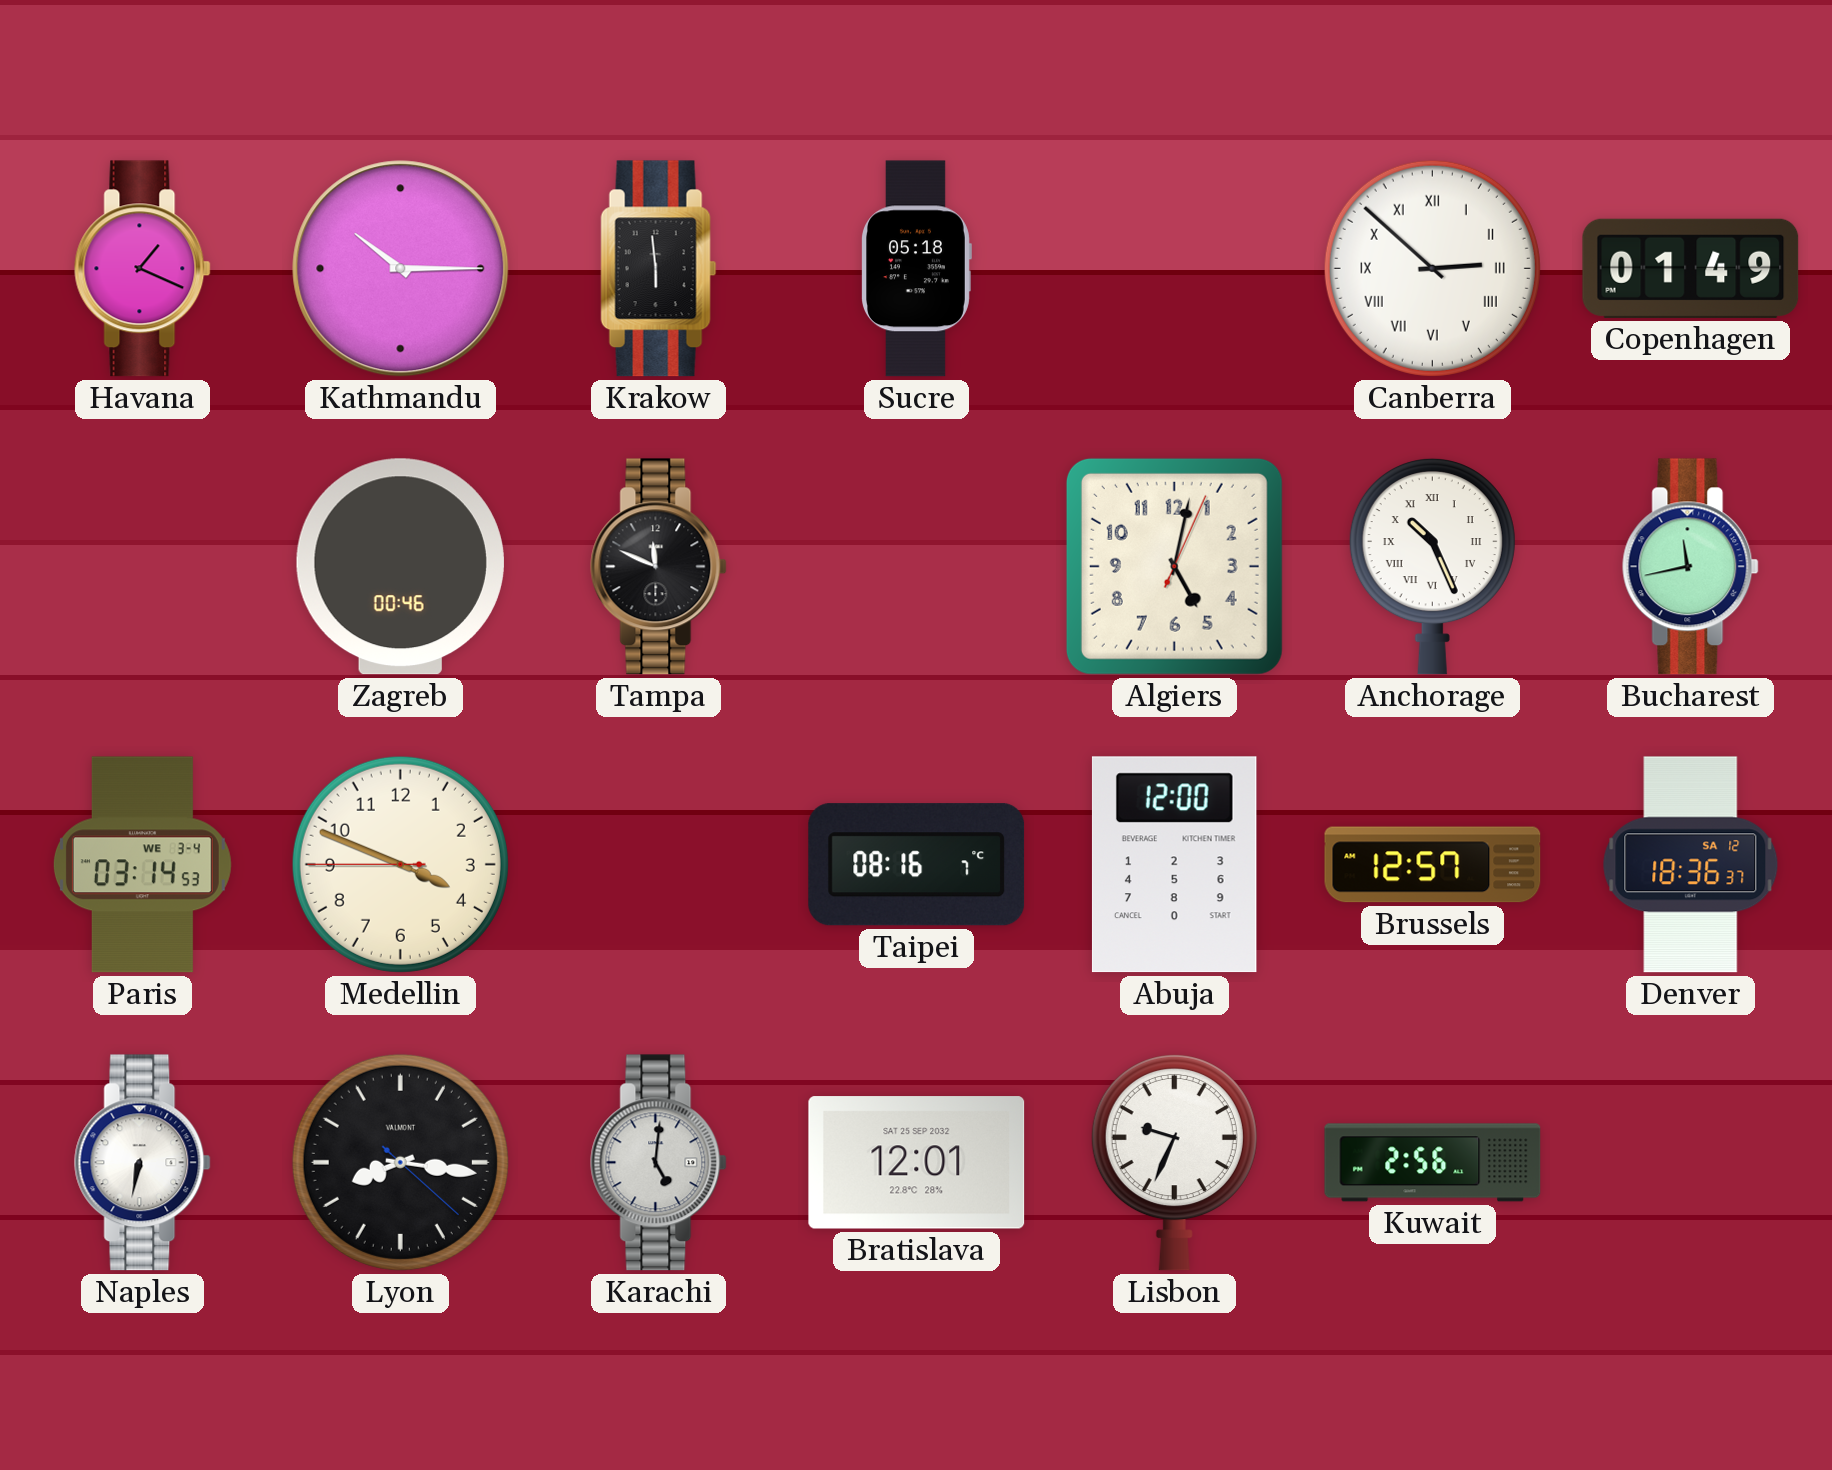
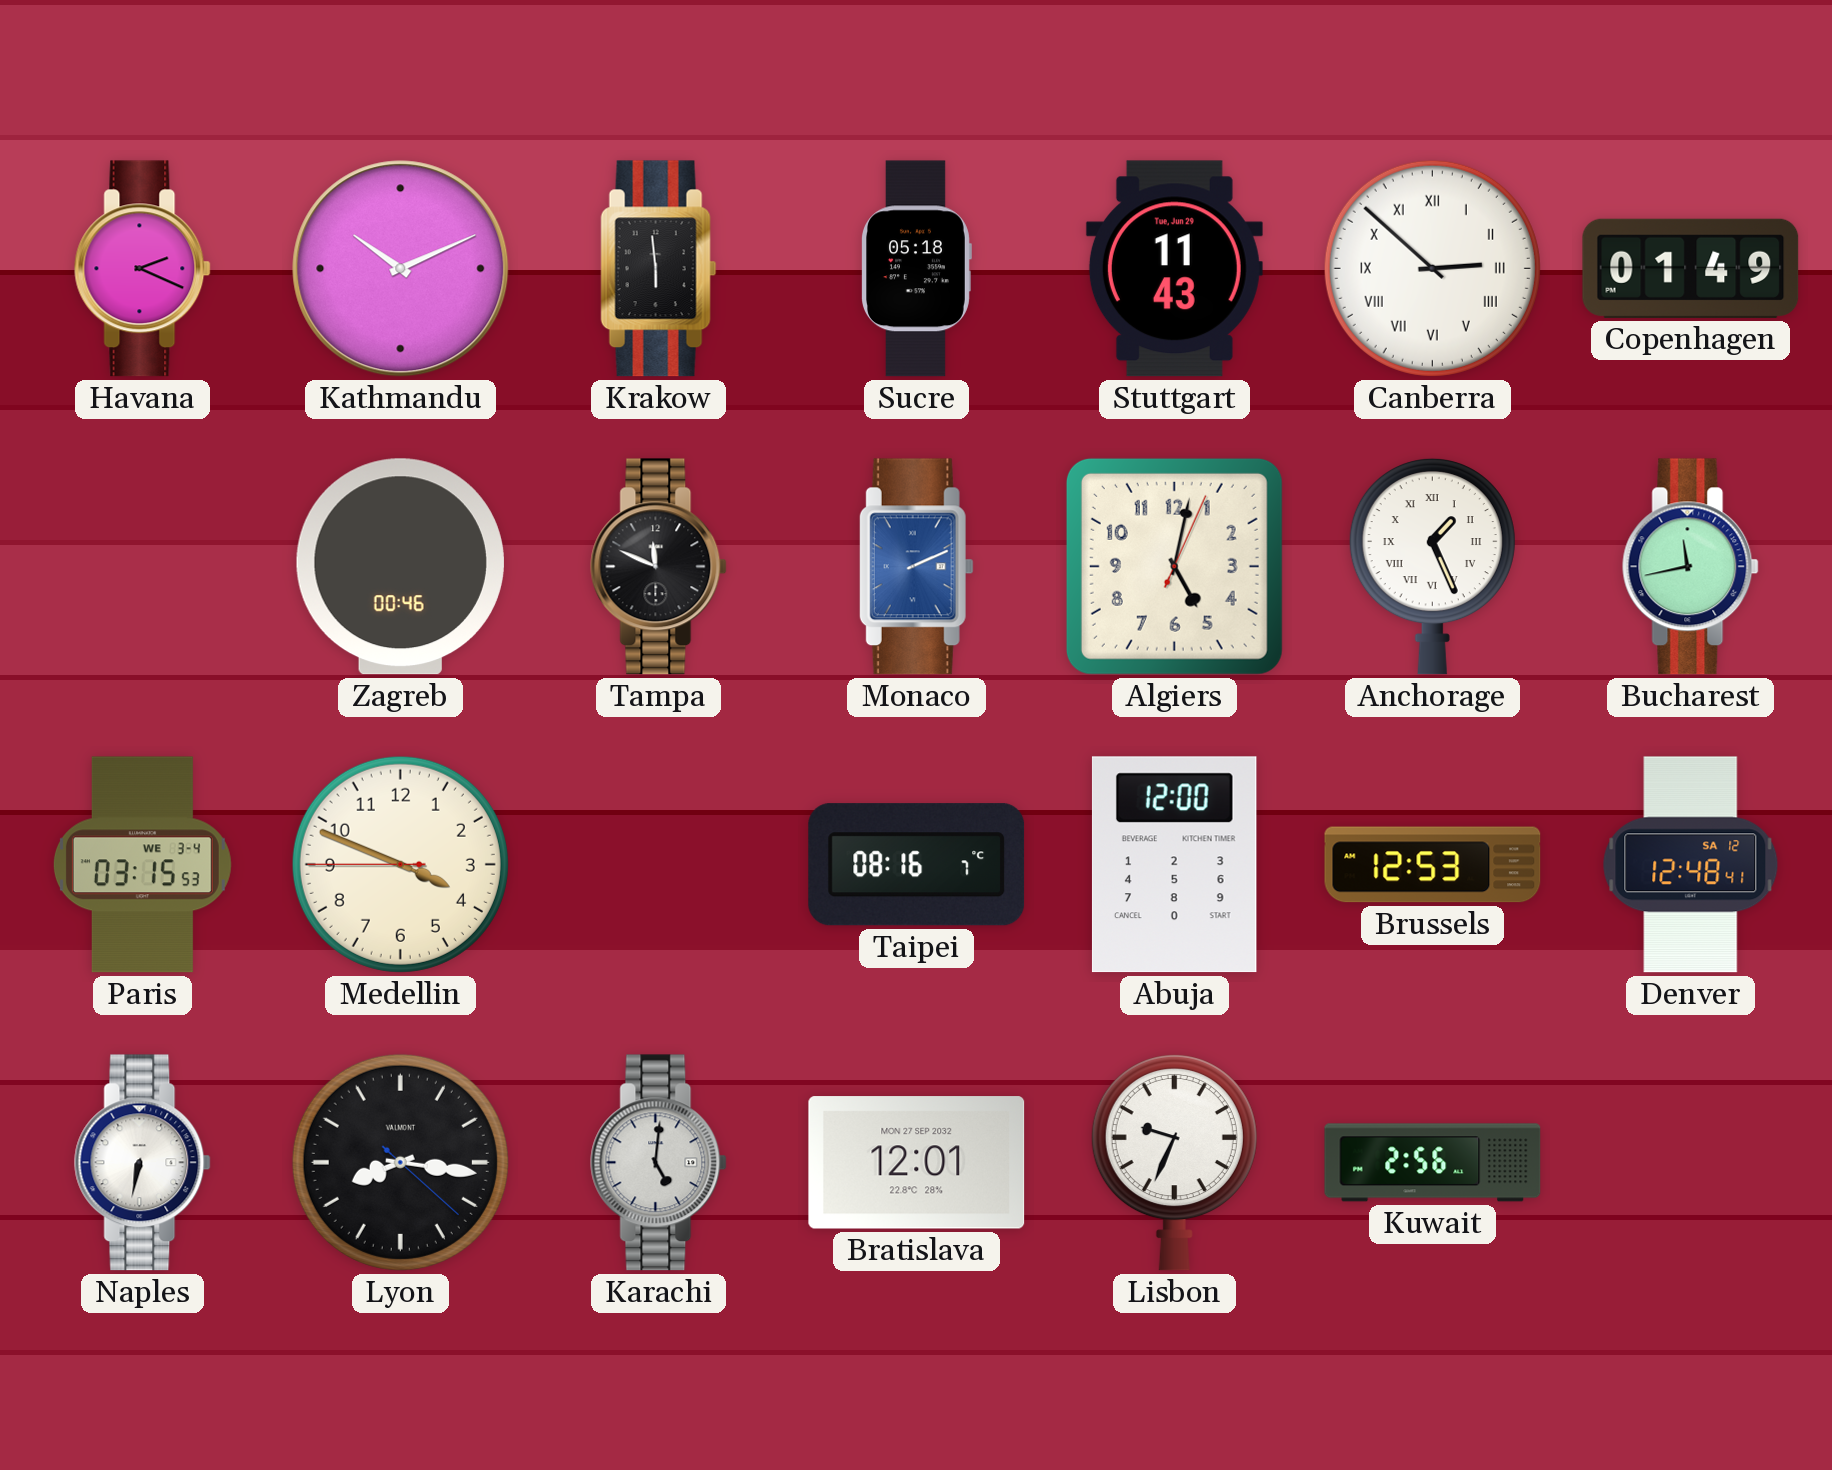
Havana: 1:19 -> 2:19 (143, 269)
Kathmandu: 10:15 -> 10:11 (401, 269)
Stuttgart: none -> 11:43 (1174, 269)
Monaco: none -> 2:11 (916, 567)
Anchorage: 10:26 -> 1:26 (1432, 566)
Paris: 03:14 -> 03:15 (142, 865)
Brussels: 12:57 -> 12:53 (1433, 865)
Denver: 18:36 -> 12:48 (1691, 865)
Bratislava date: SAT 25 SEP 2032 -> MON 27 SEP 2032 (917, 1163)
